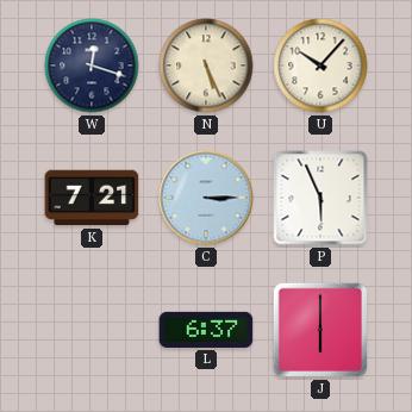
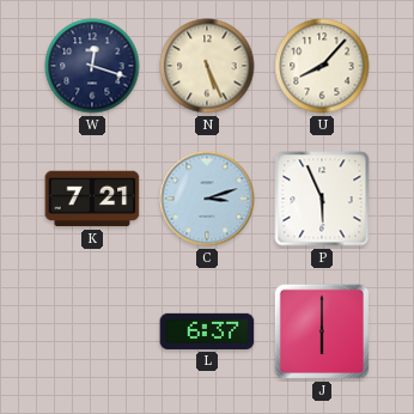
U: 10:07 -> 8:07 (322, 66)
C: 3:15 -> 3:12 (207, 199)
